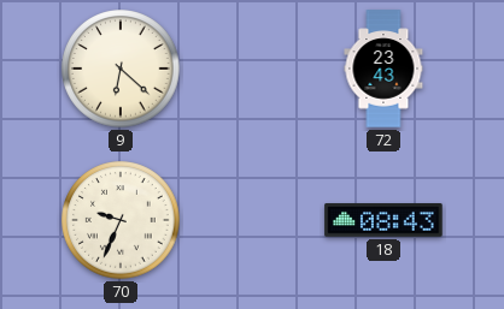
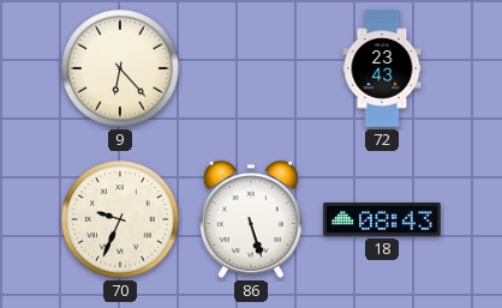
9: 6:22 -> 6:23 (120, 68)
86: none -> 5:27 (251, 219)
